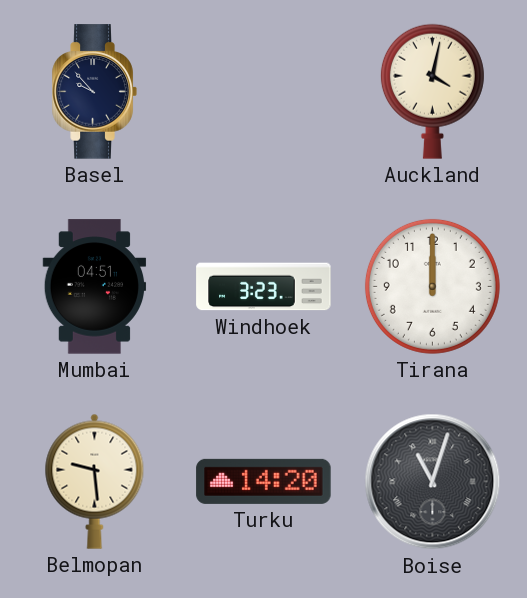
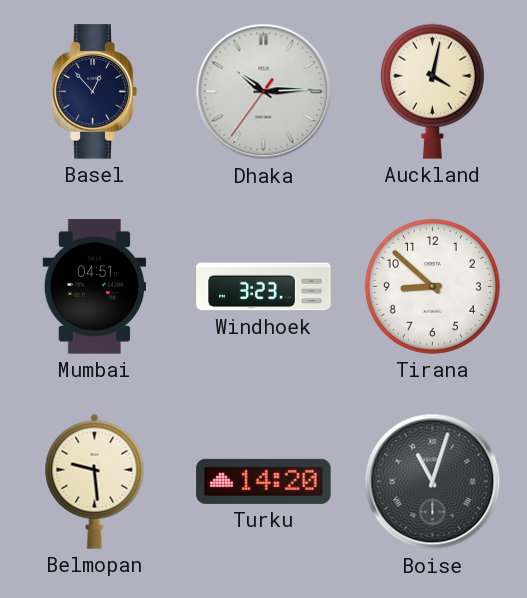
Basel: 9:53 -> 12:53 (94, 92)
Dhaka: none -> 10:14 (264, 92)
Tirana: 12:00 -> 8:52 (432, 286)
